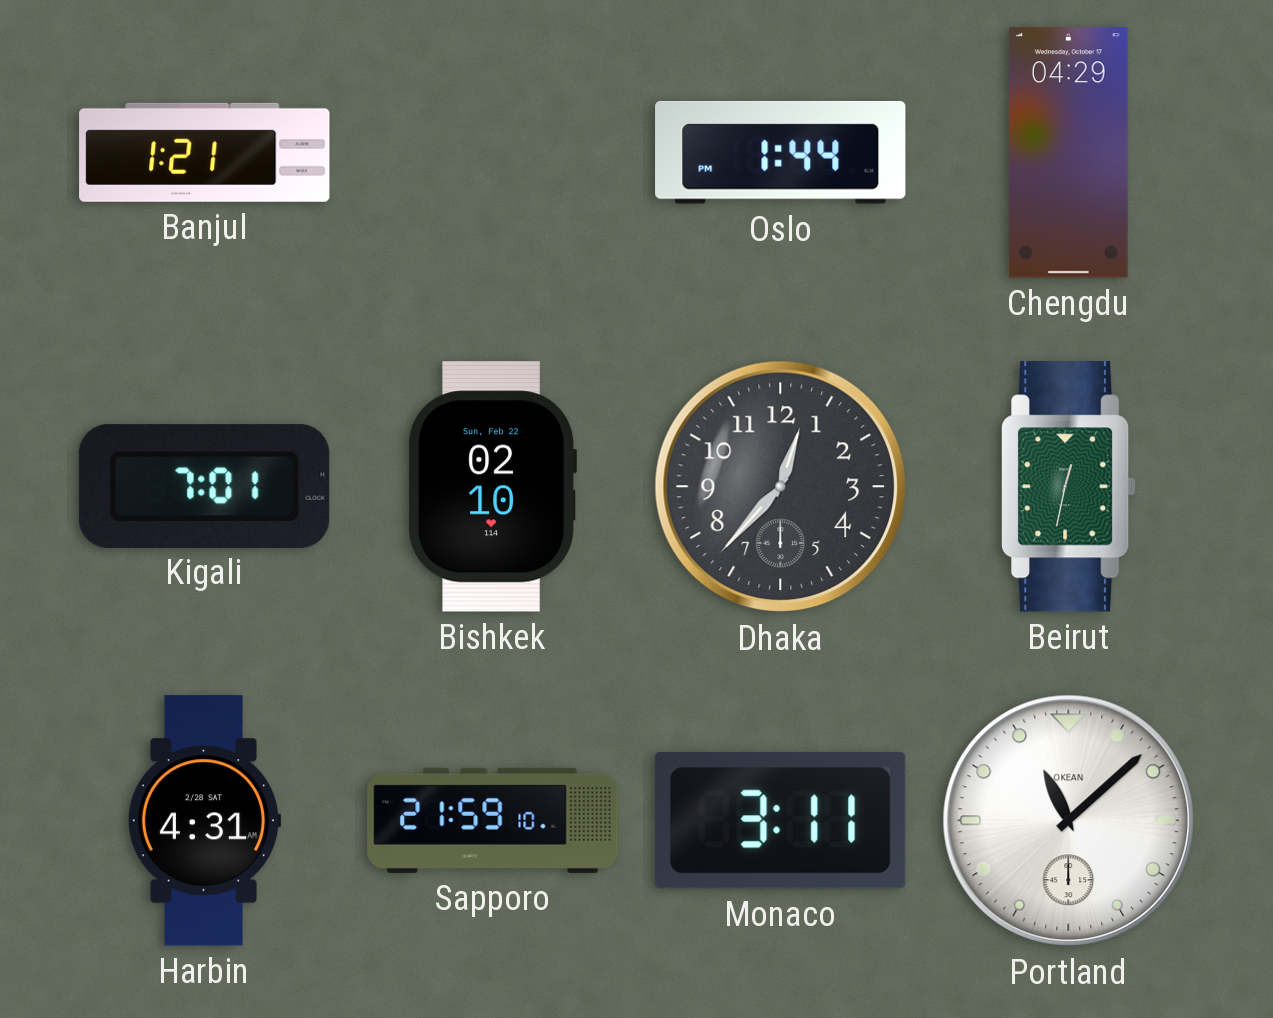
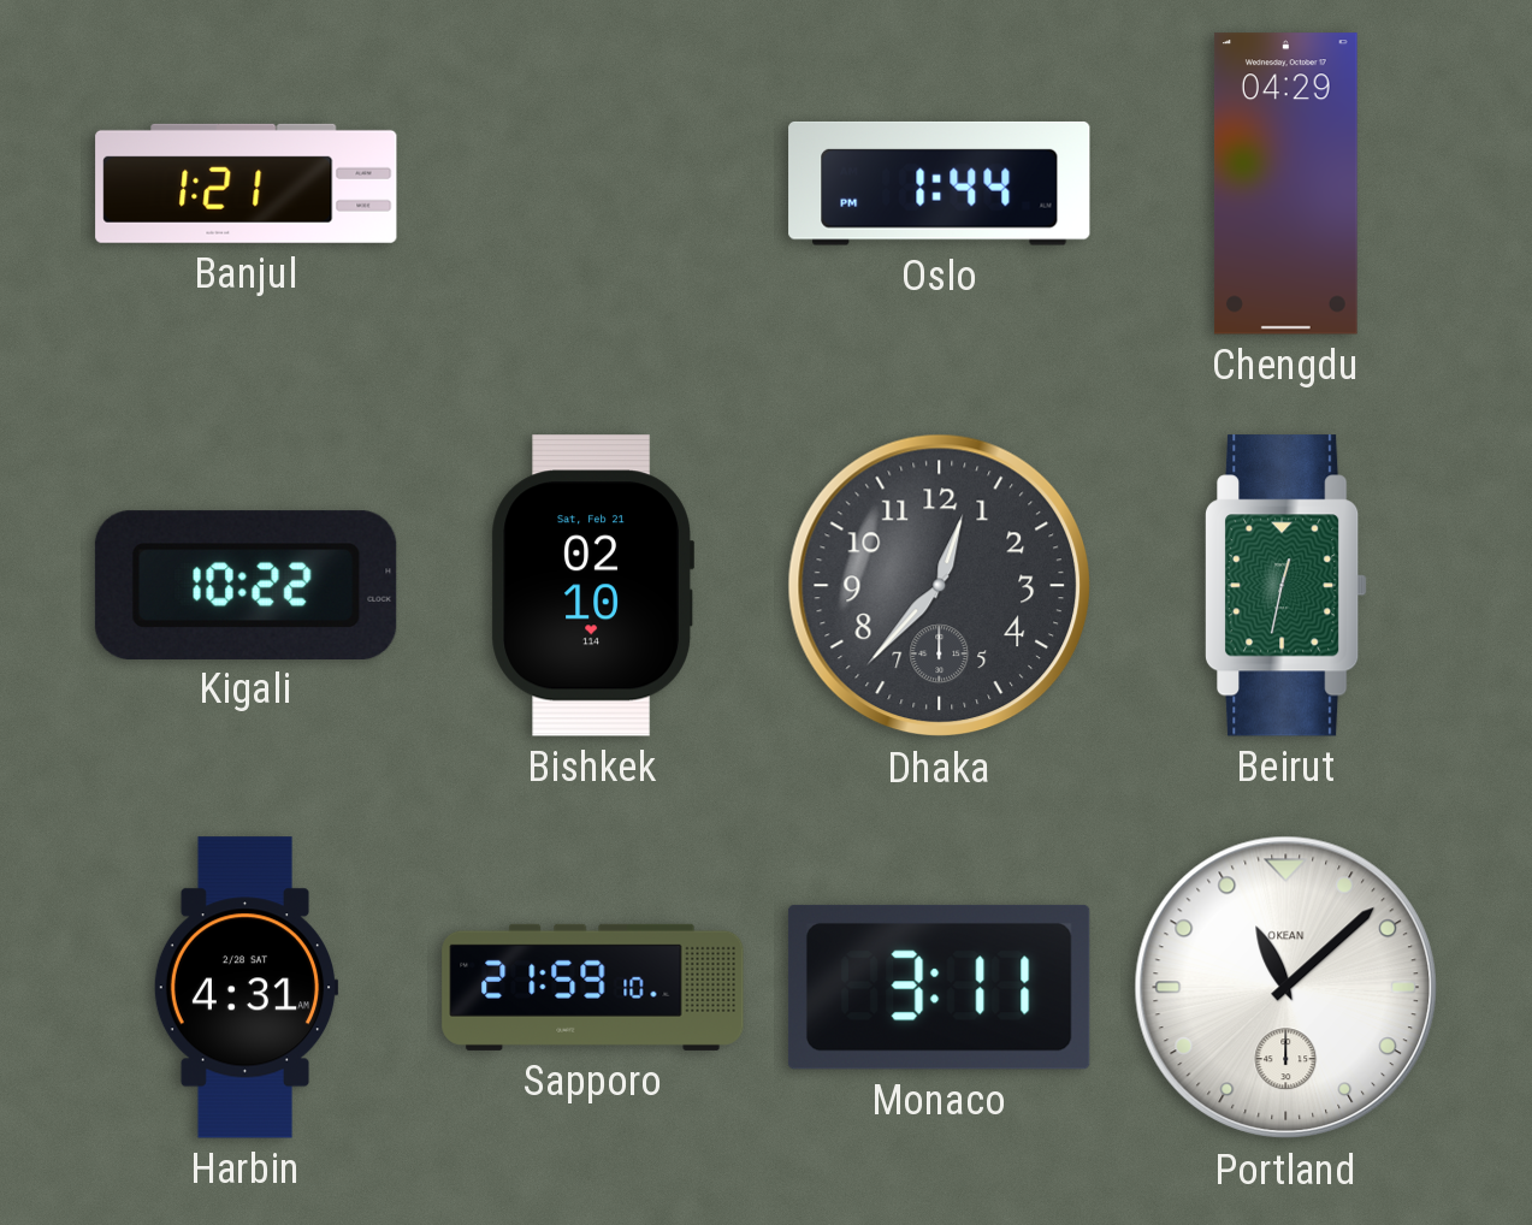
Kigali: 7:01 -> 10:22 (246, 585)
Bishkek date: Sun, Feb 22 -> Sat, Feb 21 (592, 586)
